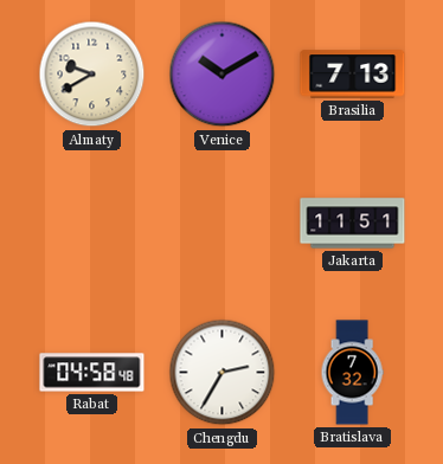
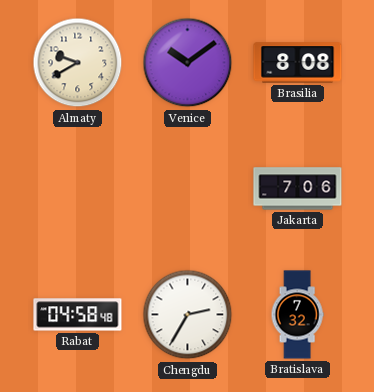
Venice: 10:10 -> 10:09 (188, 63)
Brasilia: 7:13 -> 8:08 (298, 63)
Jakarta: 11:51 -> 7:06 (298, 189)
